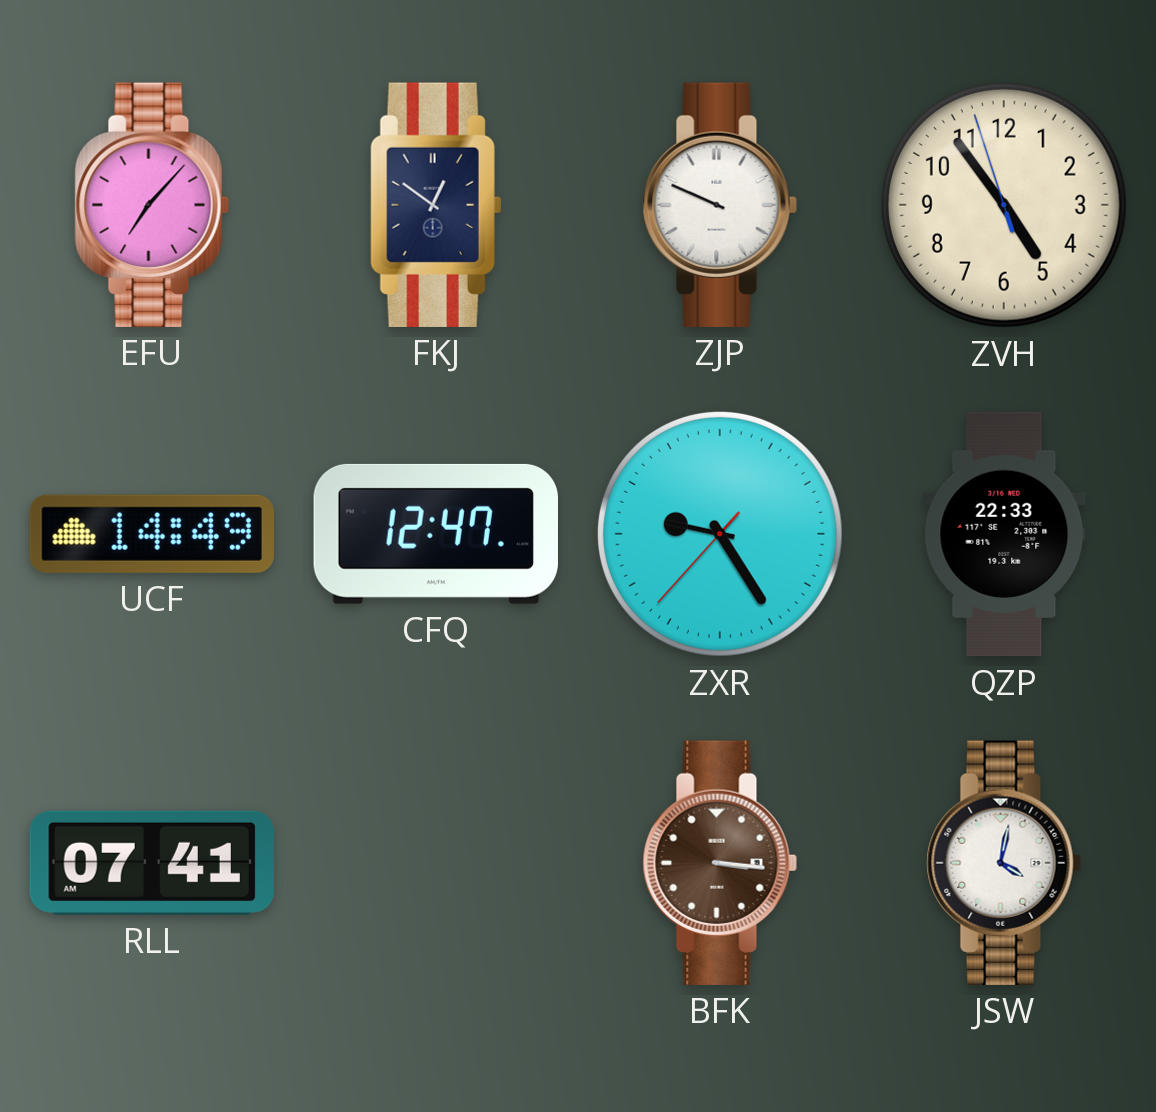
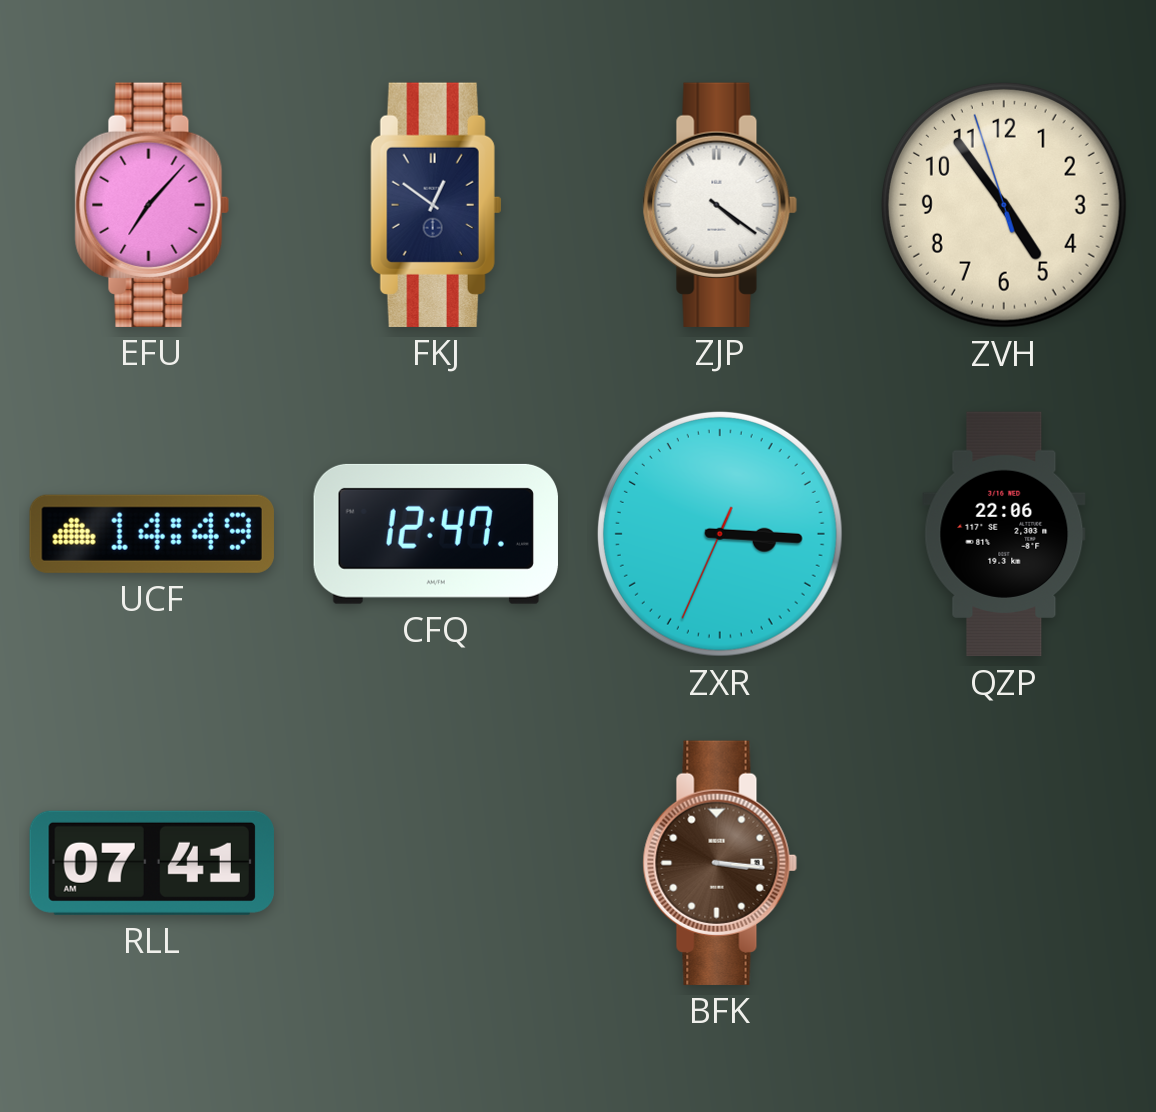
ZJP: 9:49 -> 4:21 (720, 205)
ZXR: 9:24 -> 3:15 (720, 534)
QZP: 22:33 -> 22:06 (1004, 534)
JSW: 4:02 -> none (1004, 863)
